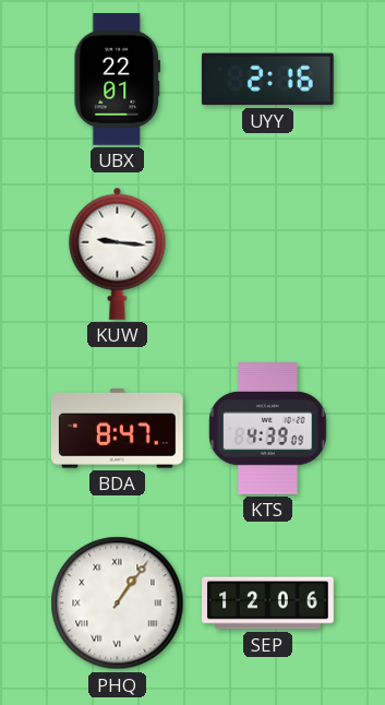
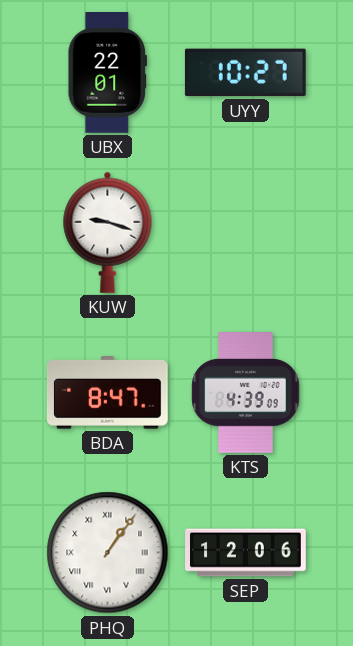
UYY: 2:16 -> 10:27 (245, 73)
KUW: 9:16 -> 9:18 (108, 232)
